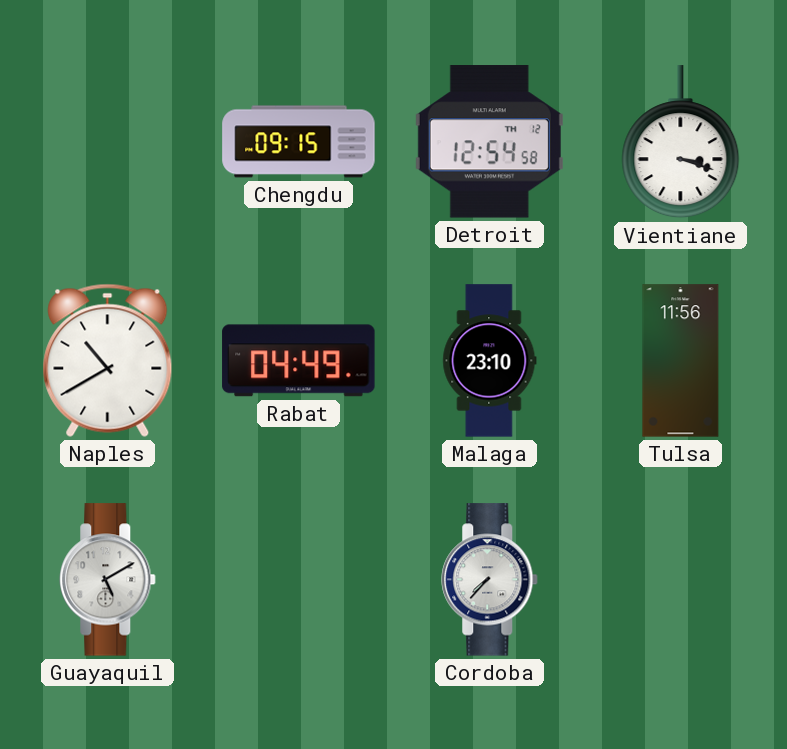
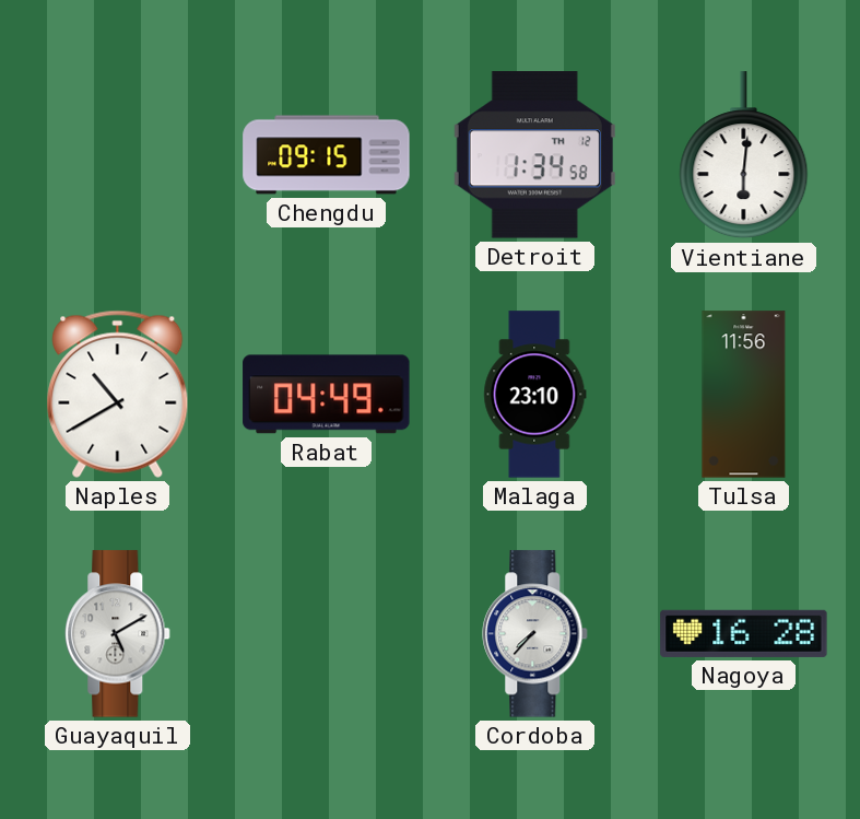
Detroit: 12:54 -> 1:34 (534, 155)
Vientiane: 3:18 -> 6:01 (744, 155)
Nagoya: none -> 16:28 (744, 633)
